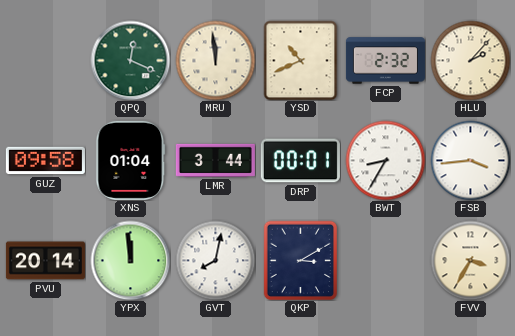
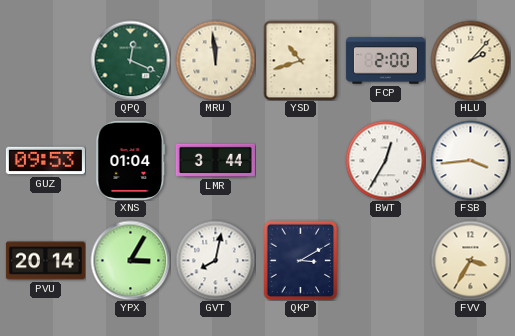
YSD: 10:41 -> 10:42 (301, 60)
FCP: 2:32 -> 2:00 (385, 61)
GUZ: 09:58 -> 09:53 (45, 161)
DRP: 00:01 -> none (300, 161)
BWT: 8:35 -> 12:35 (385, 160)
YPX: 11:59 -> 3:05 (130, 260)
